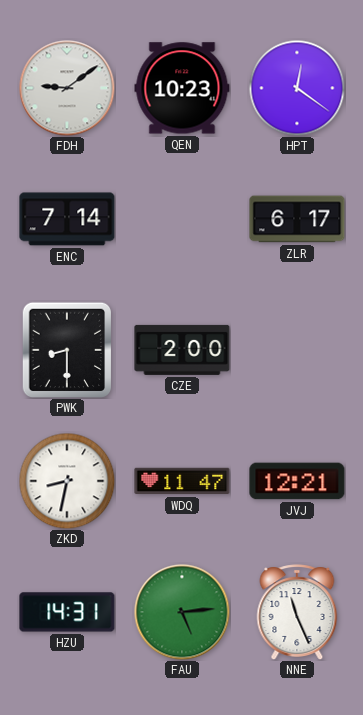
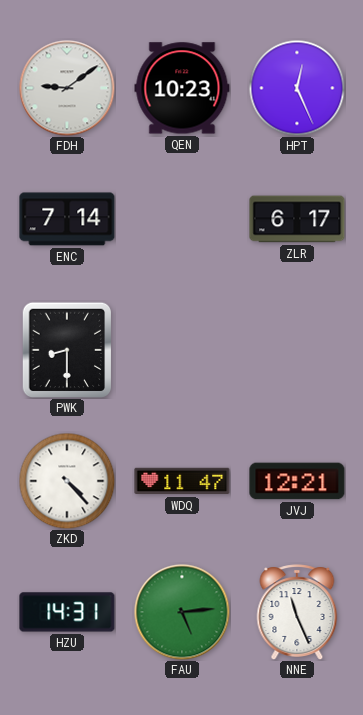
HPT: 12:21 -> 12:26 (297, 88)
CZE: 2:00 -> none (182, 350)
ZKD: 8:32 -> 4:23 (67, 481)
